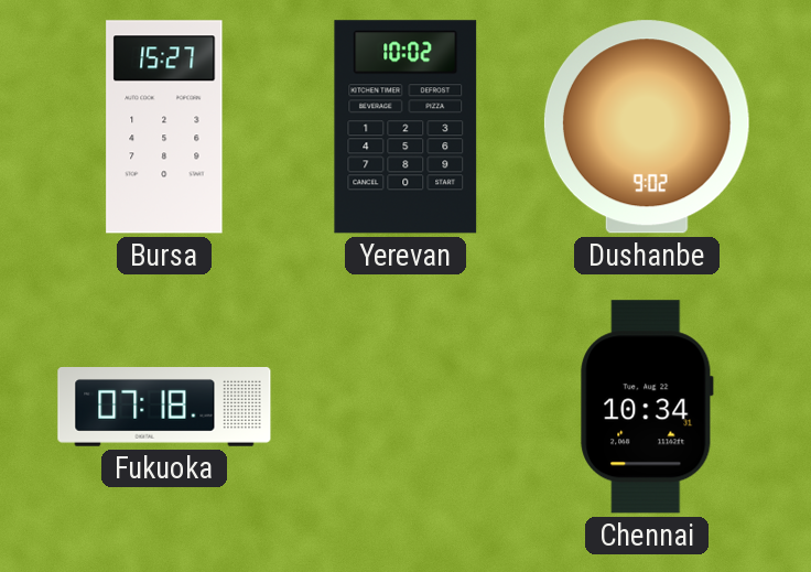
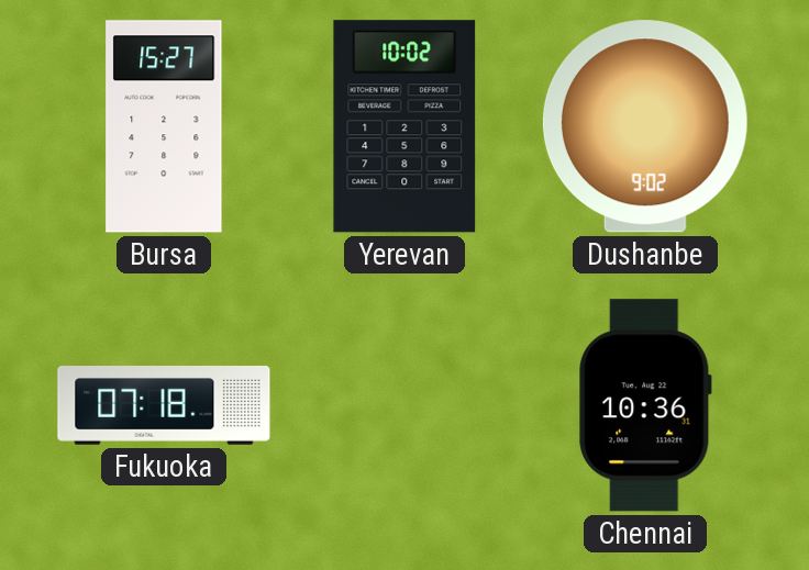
Chennai: 10:34 -> 10:36 (645, 405)
